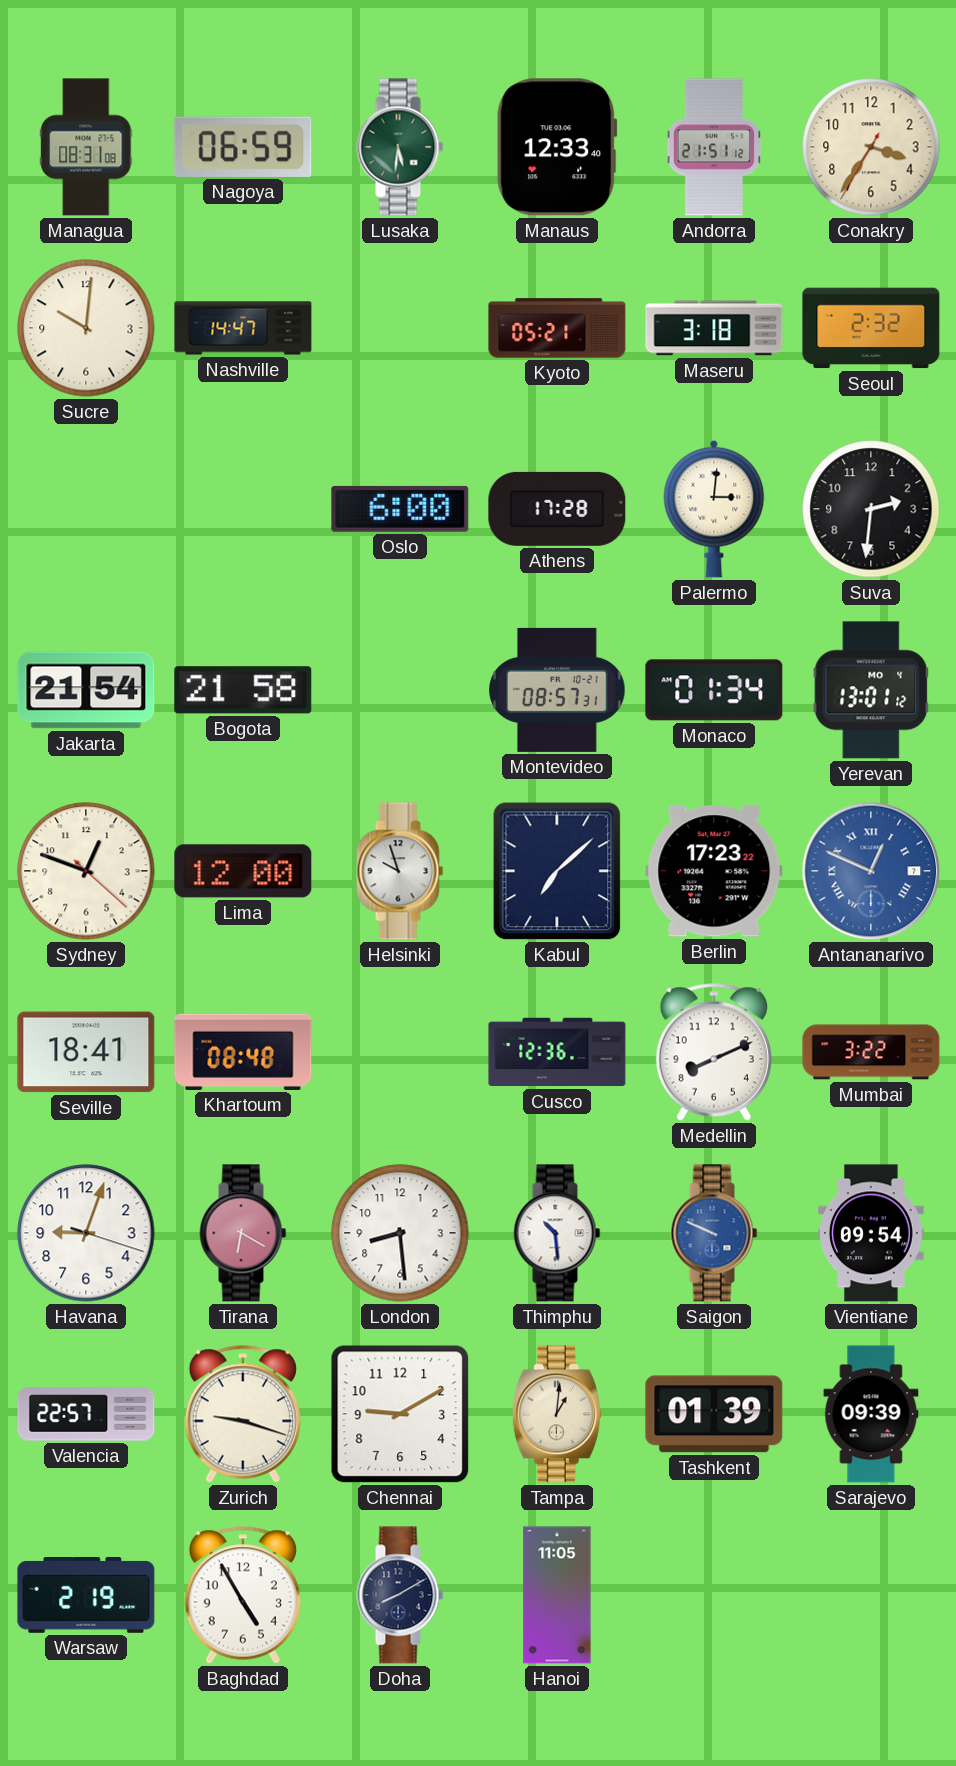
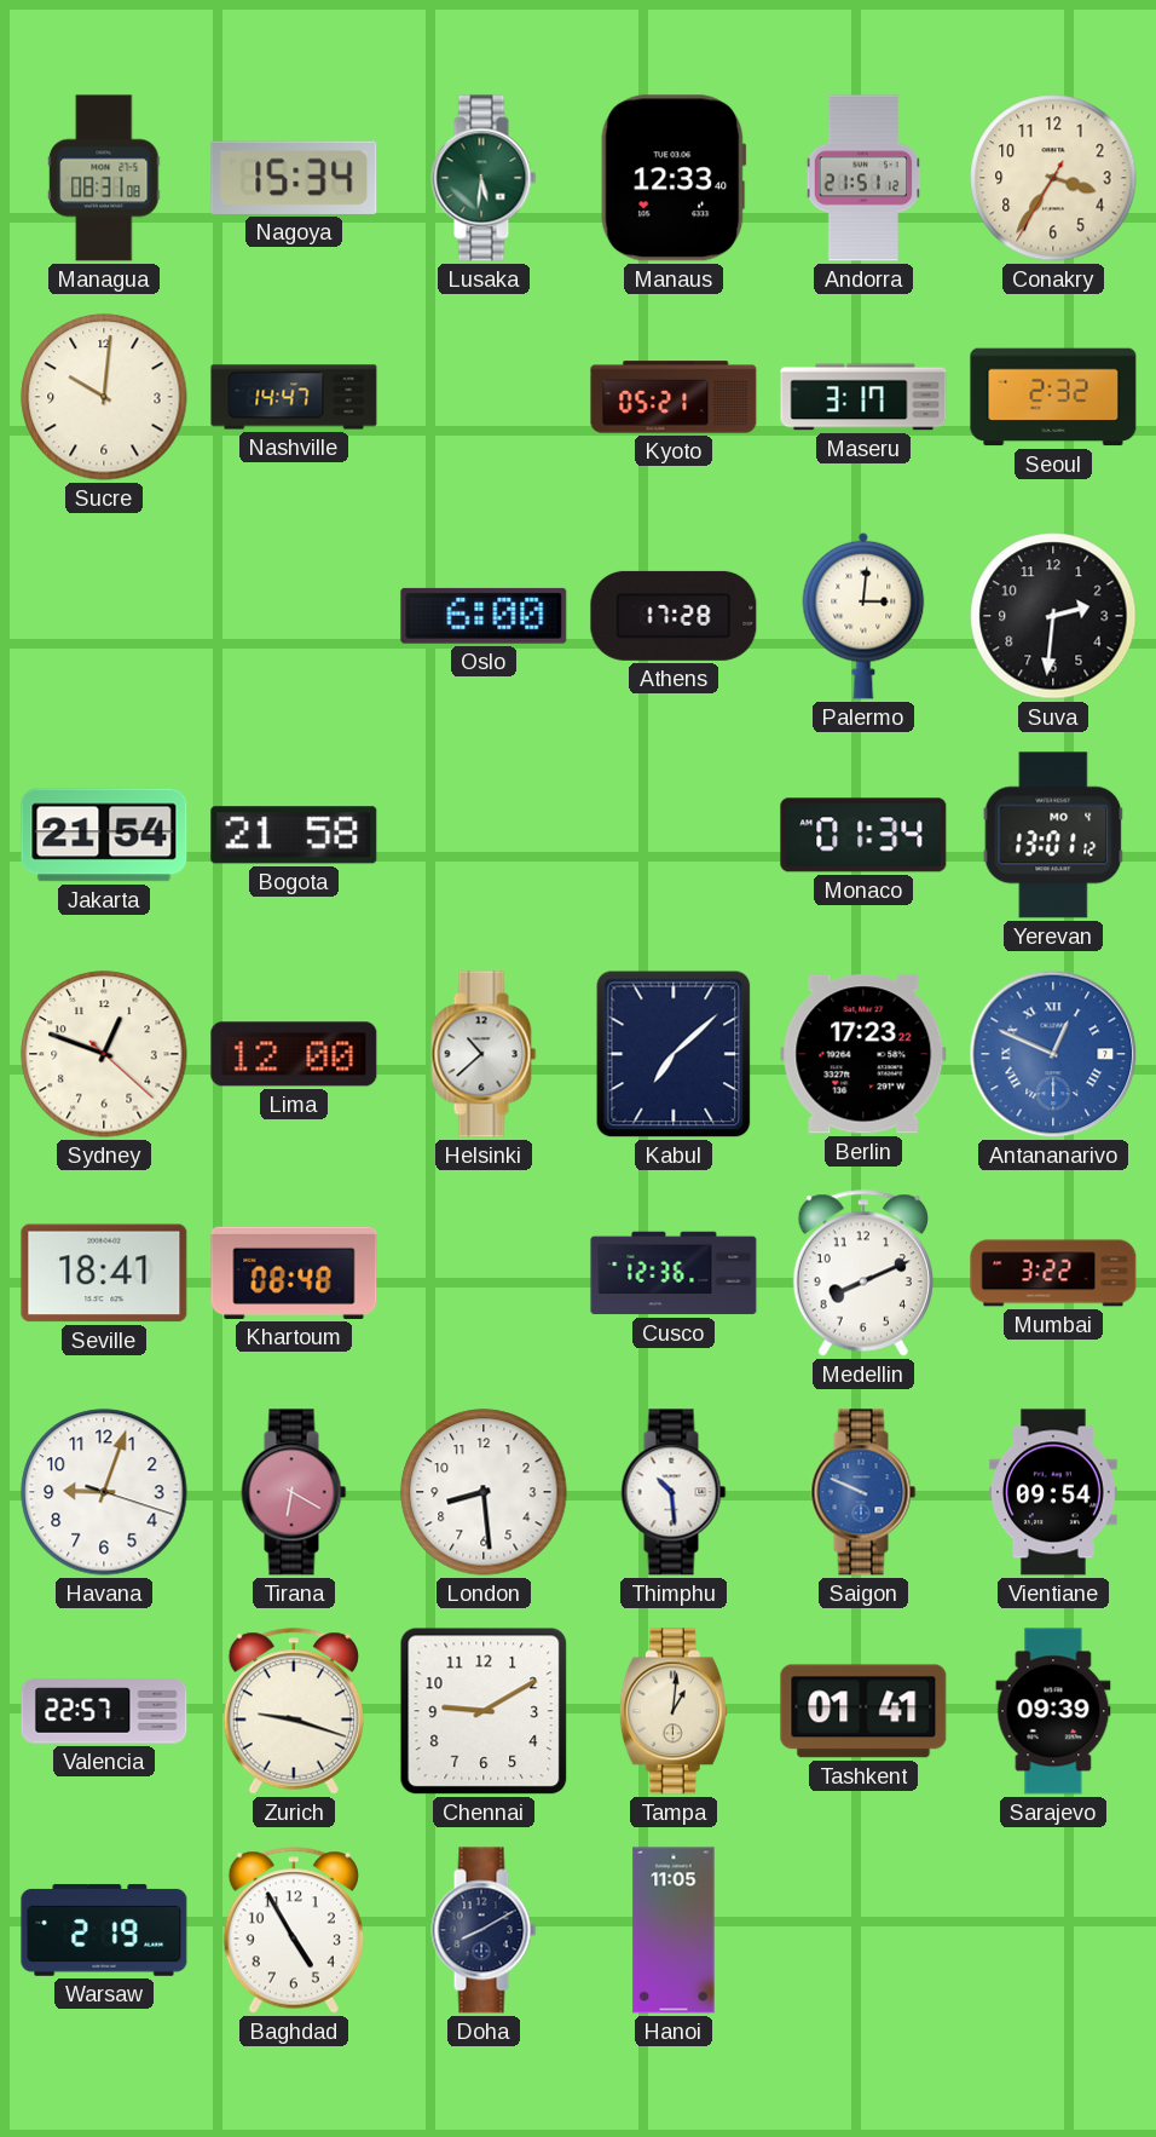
Nagoya: 06:59 -> 15:34 (294, 178)
Maseru: 3:18 -> 3:17 (863, 397)
Montevideo: 08:57 -> none (557, 690)
Helsinki: 9:57 -> 10:38 (484, 1054)
Tashkent: 01:39 -> 01:41 (863, 1711)
